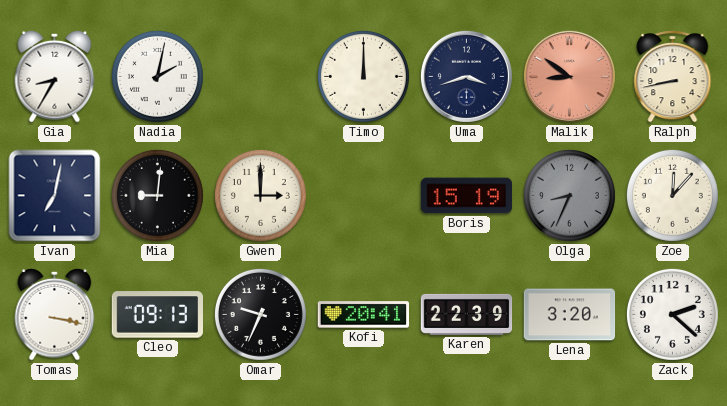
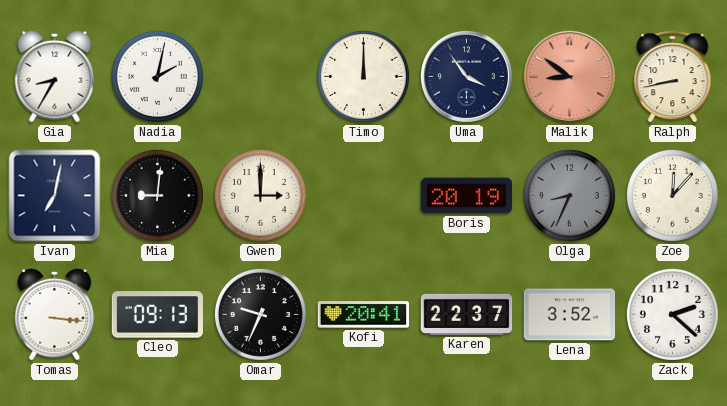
Uma: 3:42 -> 3:54 (466, 76)
Boris: 15:19 -> 20:19 (467, 196)
Tomas: 3:17 -> 3:16 (55, 314)
Karen: 22:39 -> 22:37 (467, 314)
Lena: 3:20 -> 3:52 (570, 315)
